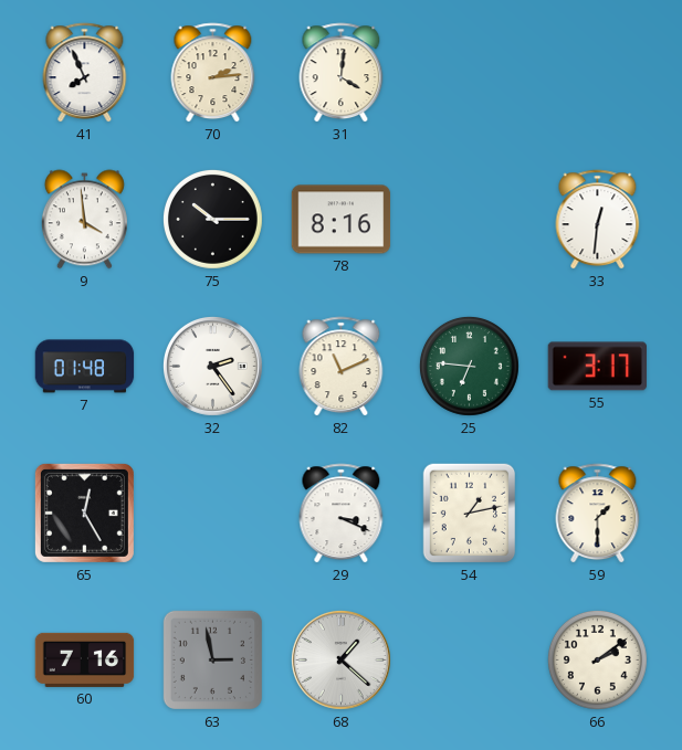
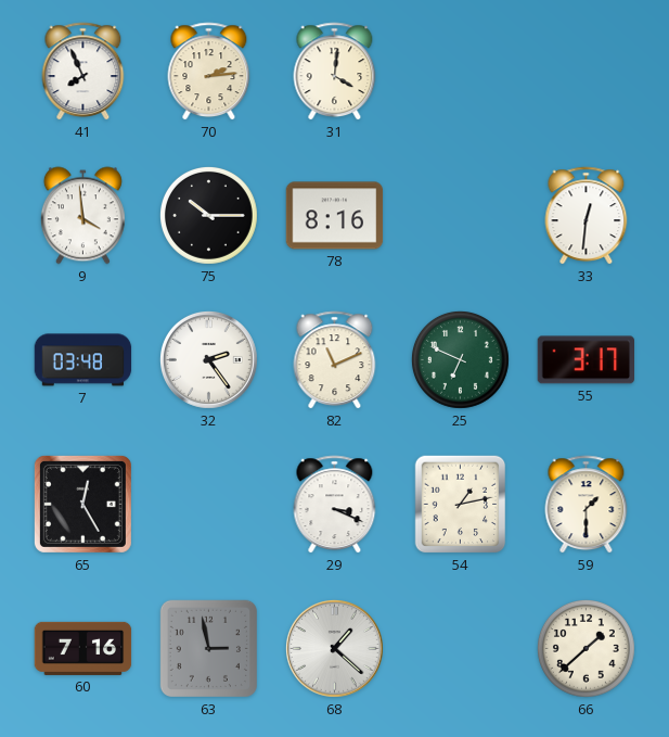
7: 01:48 -> 03:48 (83, 360)
25: 6:46 -> 6:49 (460, 359)
66: 2:09 -> 1:38 (586, 648)
